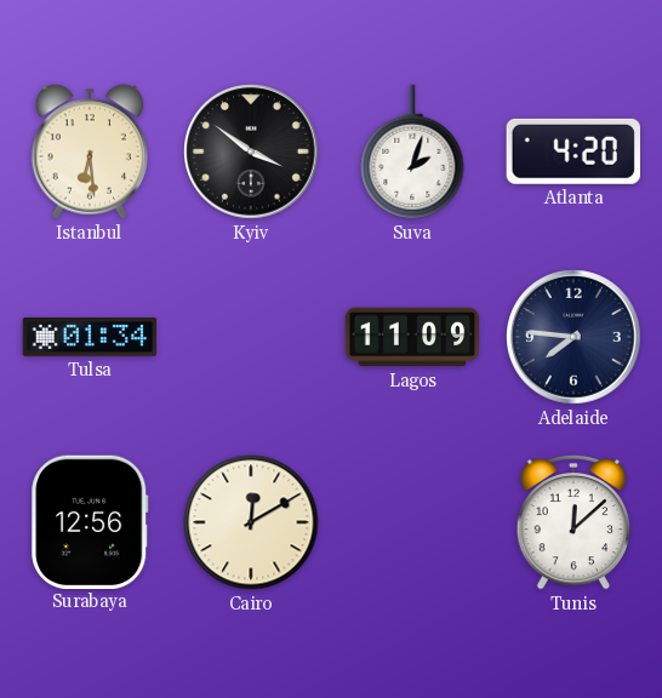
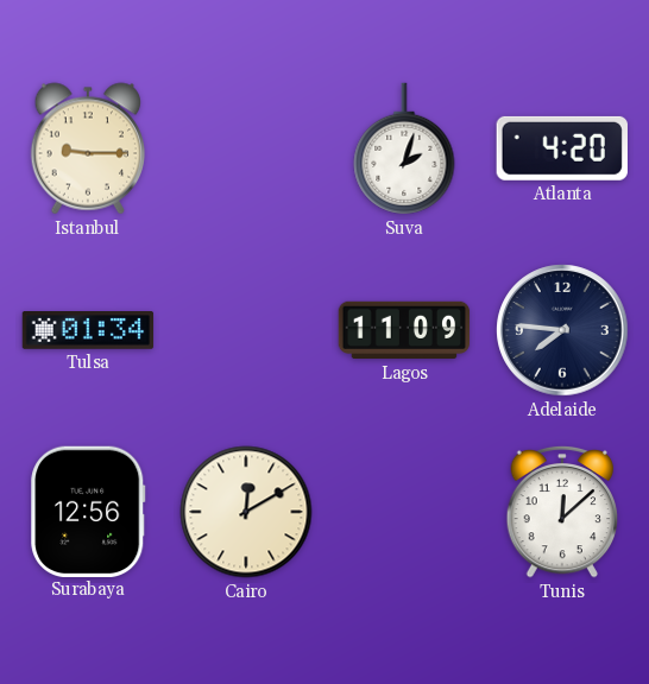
Istanbul: 6:29 -> 9:15 (87, 148)
Kyiv: 3:51 -> none (251, 151)
